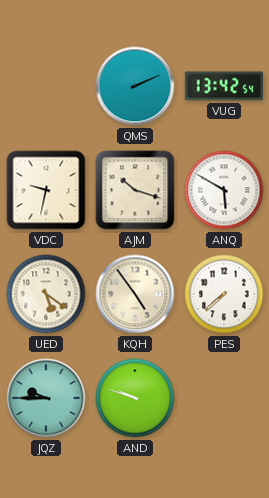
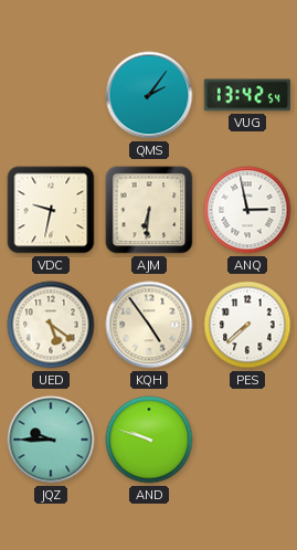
QMS: 2:11 -> 2:06 (149, 95)
AJM: 10:18 -> 6:31 (149, 210)
ANQ: 5:50 -> 2:58 (247, 210)
